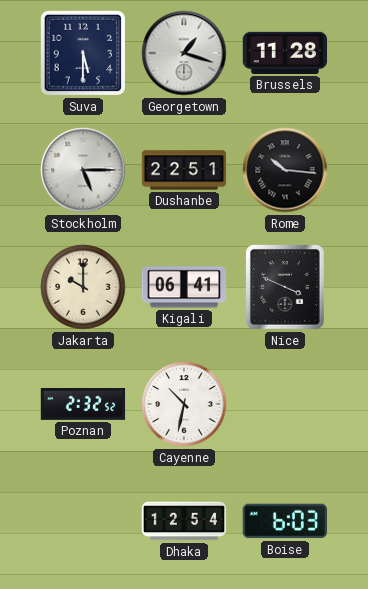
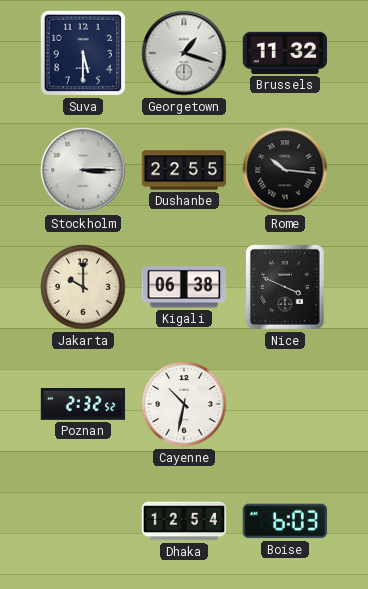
Brussels: 11:28 -> 11:32 (285, 53)
Stockholm: 5:15 -> 3:15 (83, 170)
Dushanbe: 22:51 -> 22:55 (184, 170)
Kigali: 06:41 -> 06:38 (184, 287)
